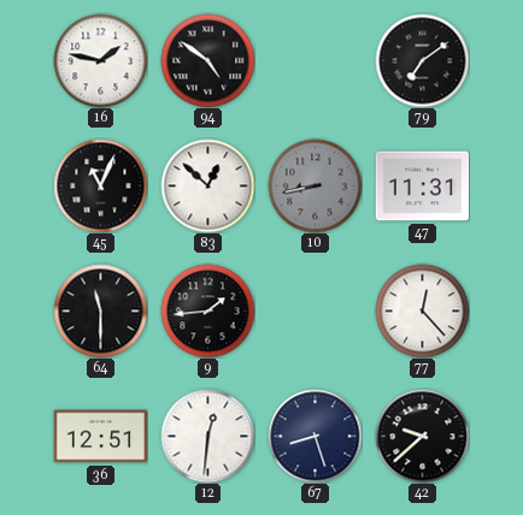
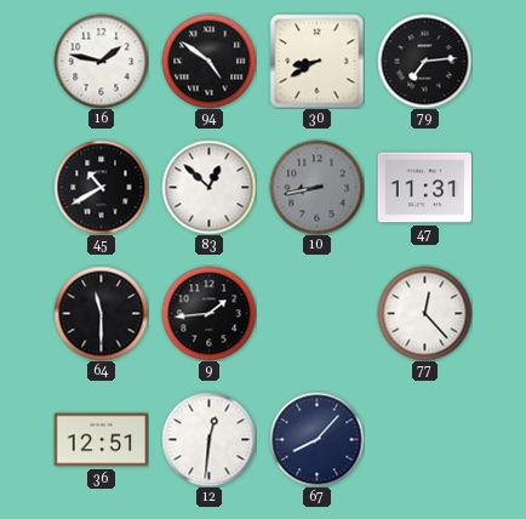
30: none -> 8:40 (316, 61)
79: 7:09 -> 7:14 (424, 61)
45: 11:04 -> 10:40 (101, 187)
67: 8:27 -> 8:07 (316, 439)
42: 9:38 -> none (422, 436)
